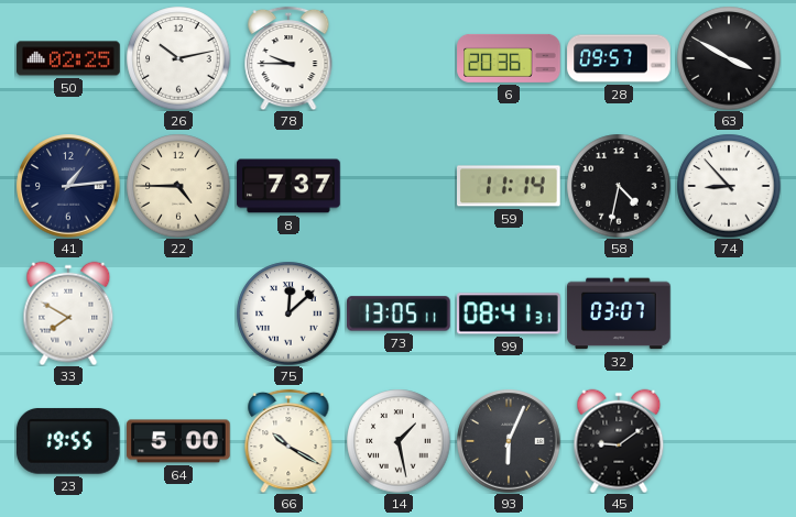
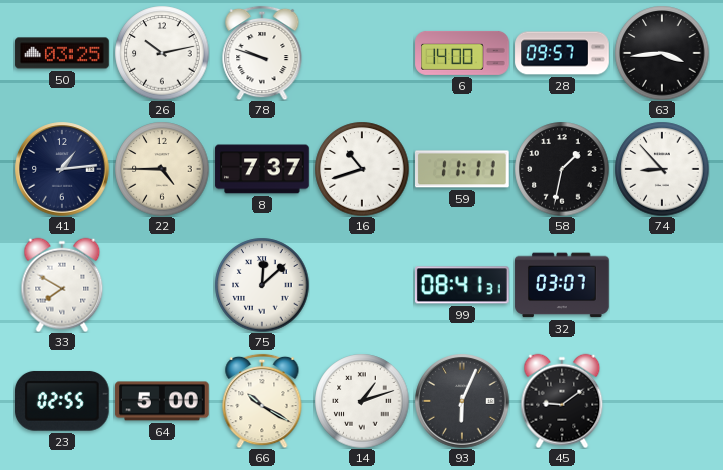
50: 02:25 -> 03:25 (62, 53)
78: 9:45 -> 9:48 (262, 53)
6: 20:36 -> 14:00 (462, 53)
63: 3:50 -> 3:44 (662, 53)
16: none -> 10:42 (362, 169)
59: 11:14 -> 11:11 (463, 169)
58: 4:32 -> 1:32 (562, 169)
73: 13:05 -> none (399, 313)
23: 19:55 -> 02:55 (62, 401)
14: 1:28 -> 1:12 (362, 401)
